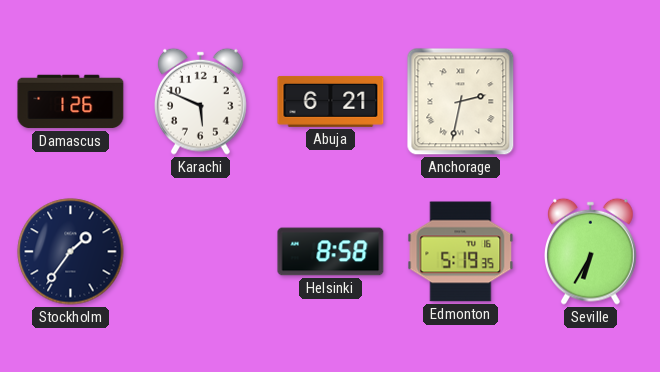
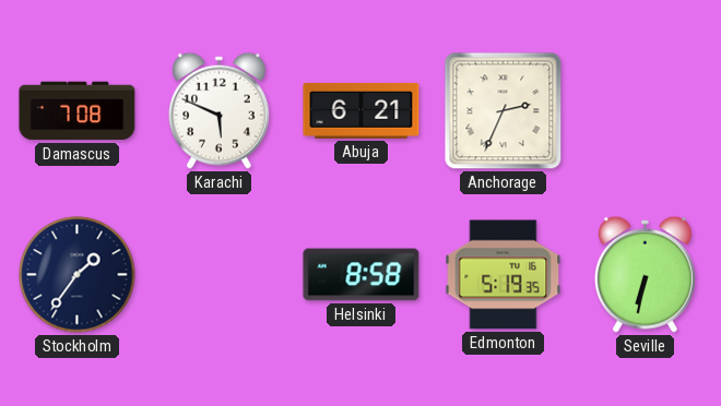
Damascus: 1:26 -> 7:08 (78, 111)
Anchorage: 2:32 -> 2:34 (504, 111)
Seville: 6:35 -> 6:32 (646, 274)
